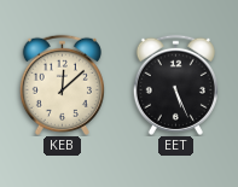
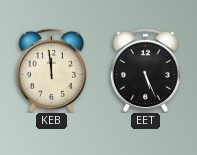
KEB: 12:08 -> 11:59 (51, 70)
